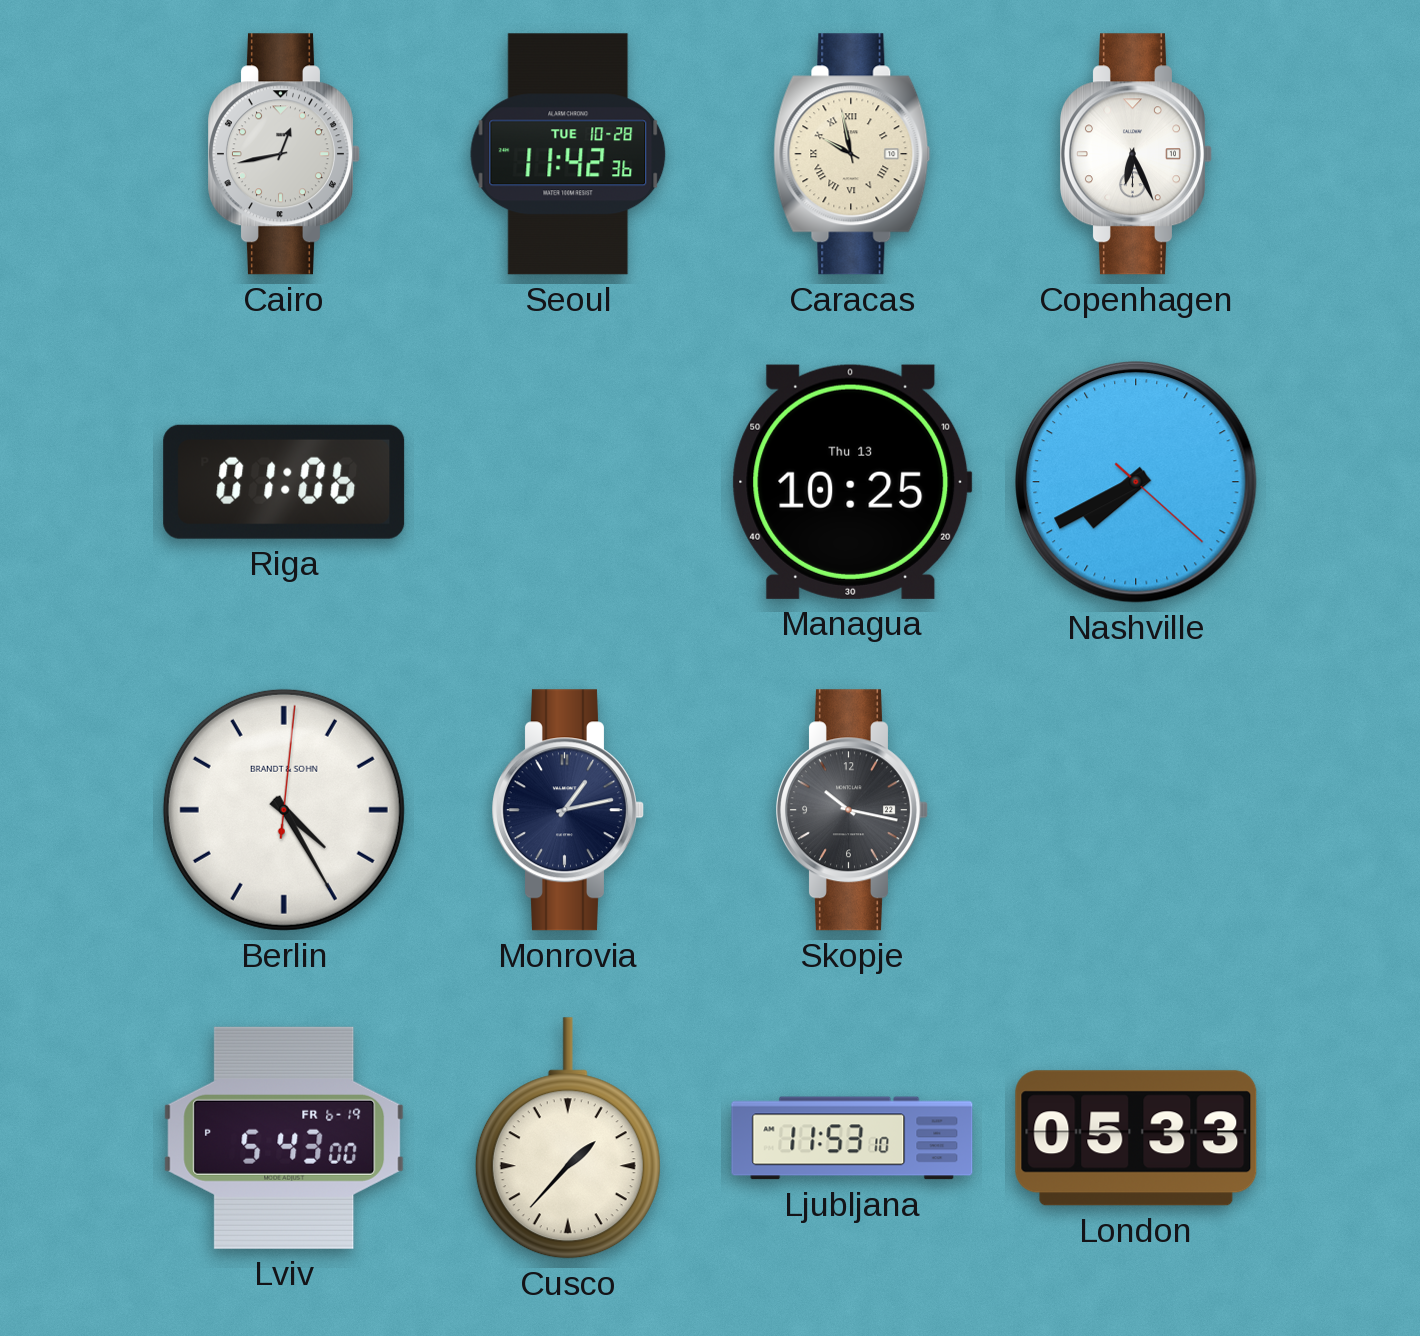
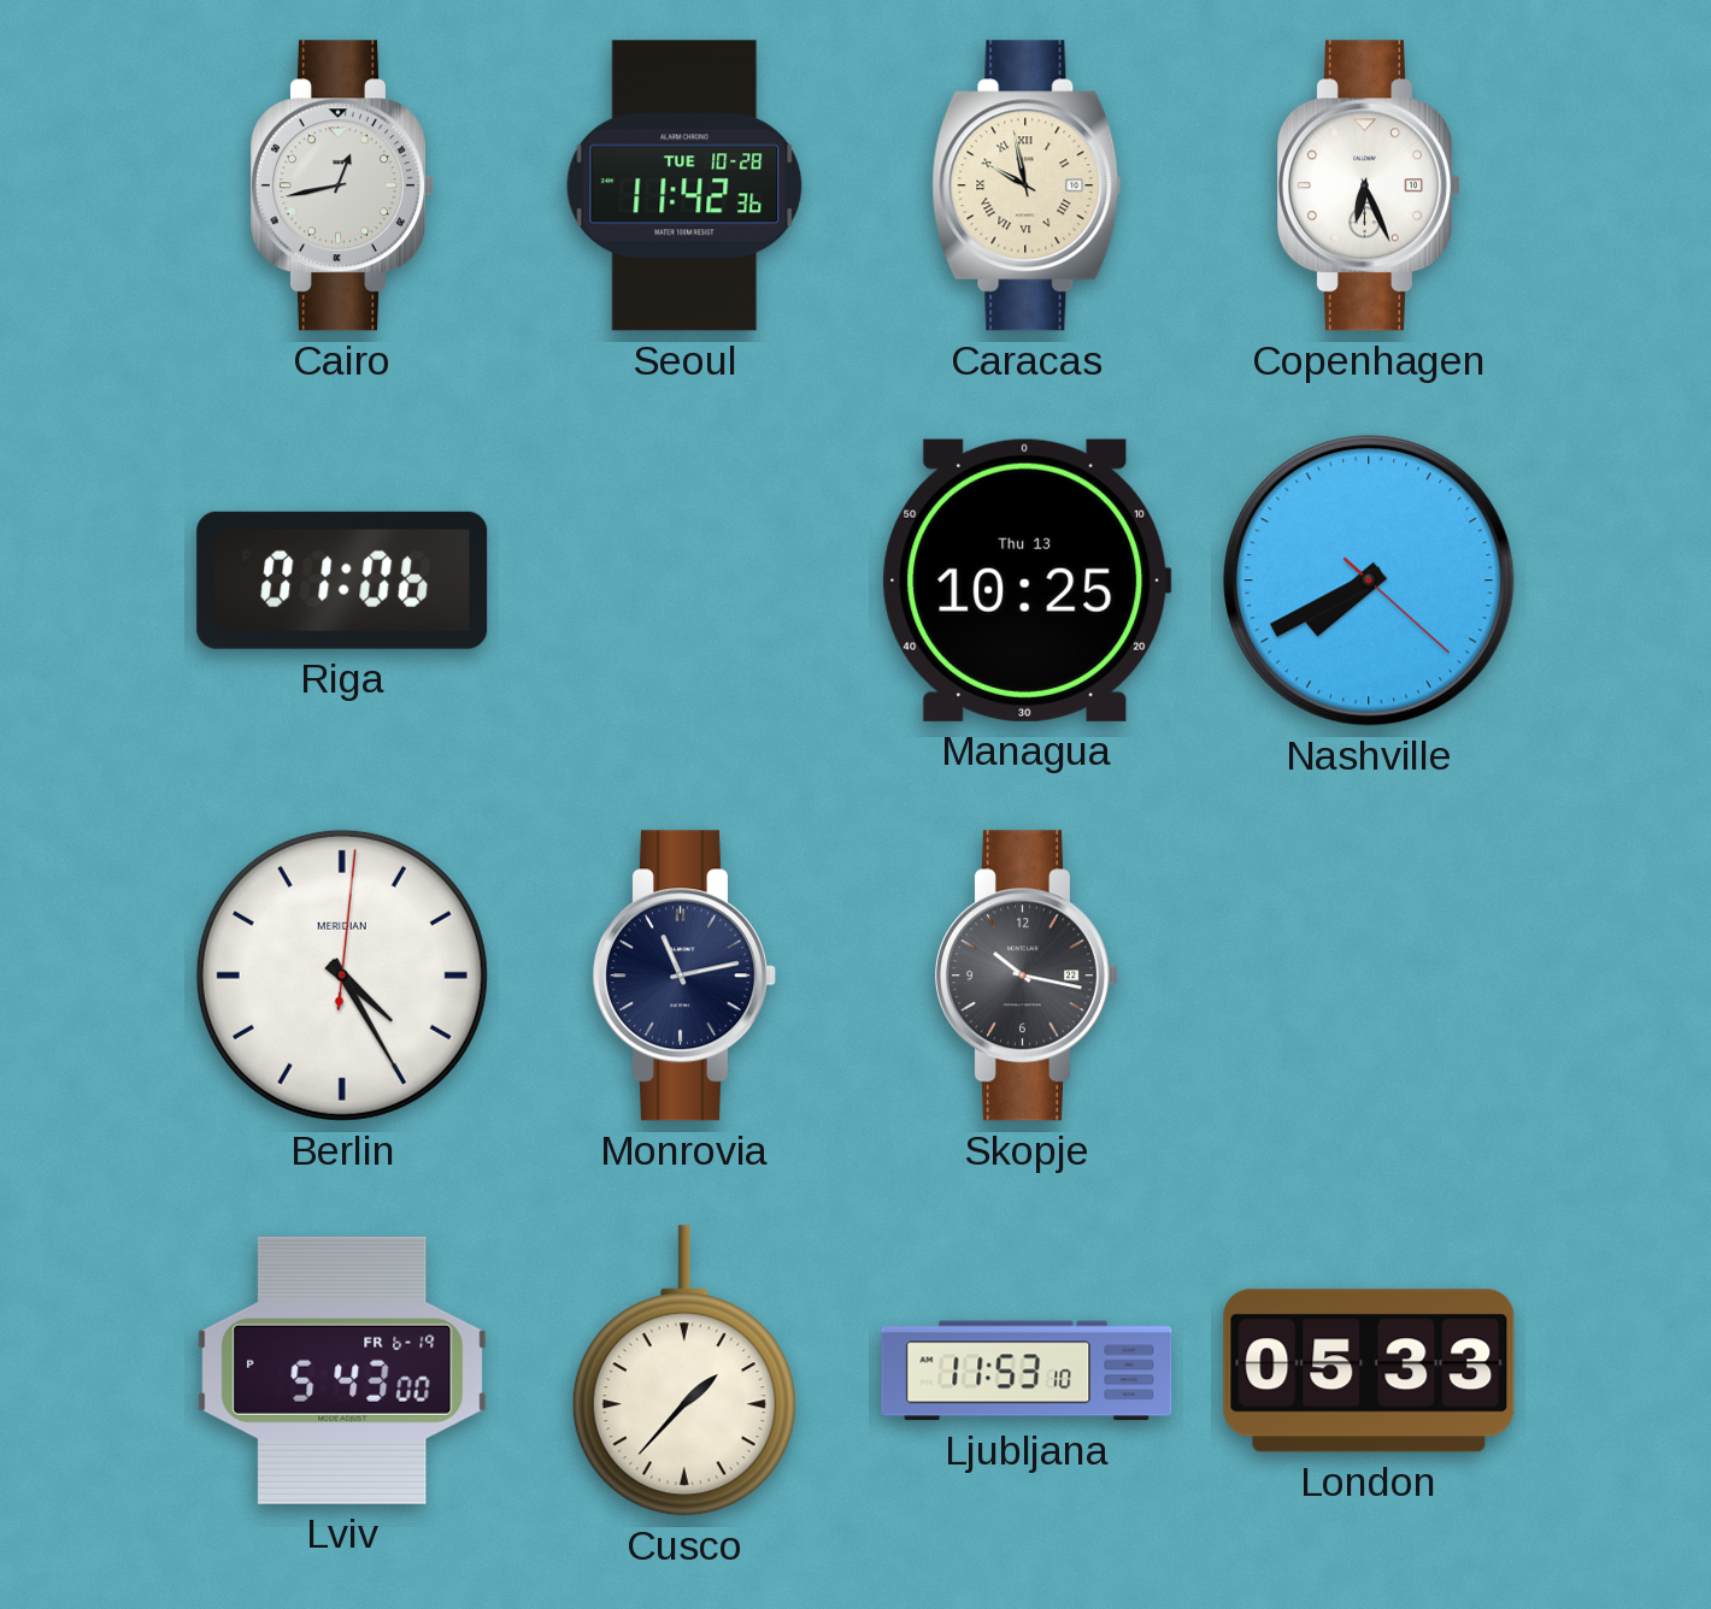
Berlin brand: BRANDT & SOHN -> MERIDIAN (342, 976)
Monrovia: 1:13 -> 11:13 (686, 976)
